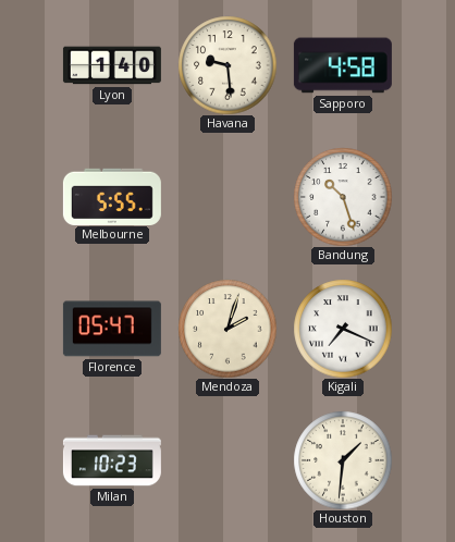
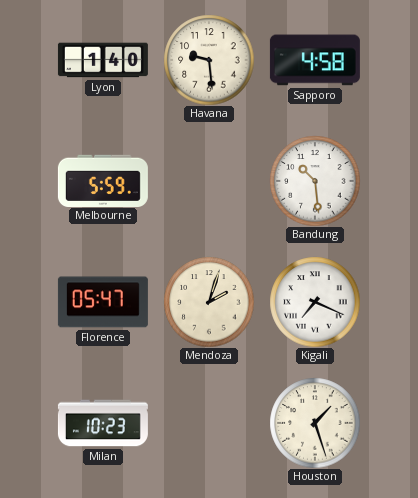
Melbourne: 5:55 -> 5:59 (103, 180)
Bandung: 10:27 -> 10:29 (315, 181)
Houston: 1:31 -> 1:27 (315, 423)
